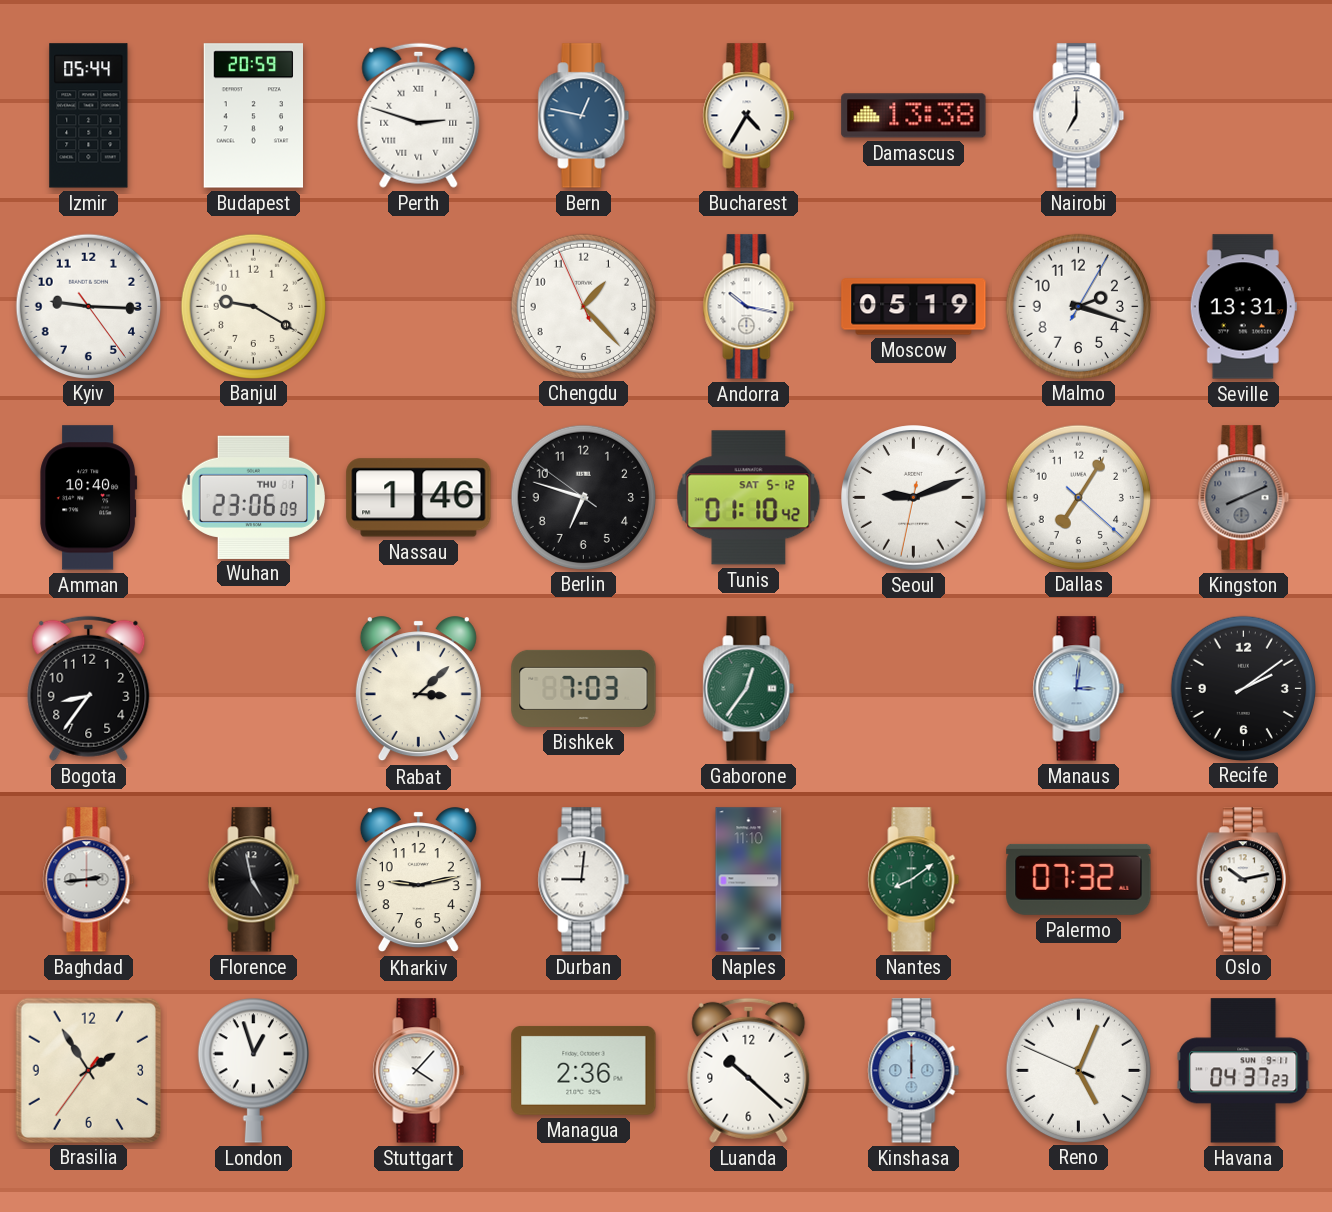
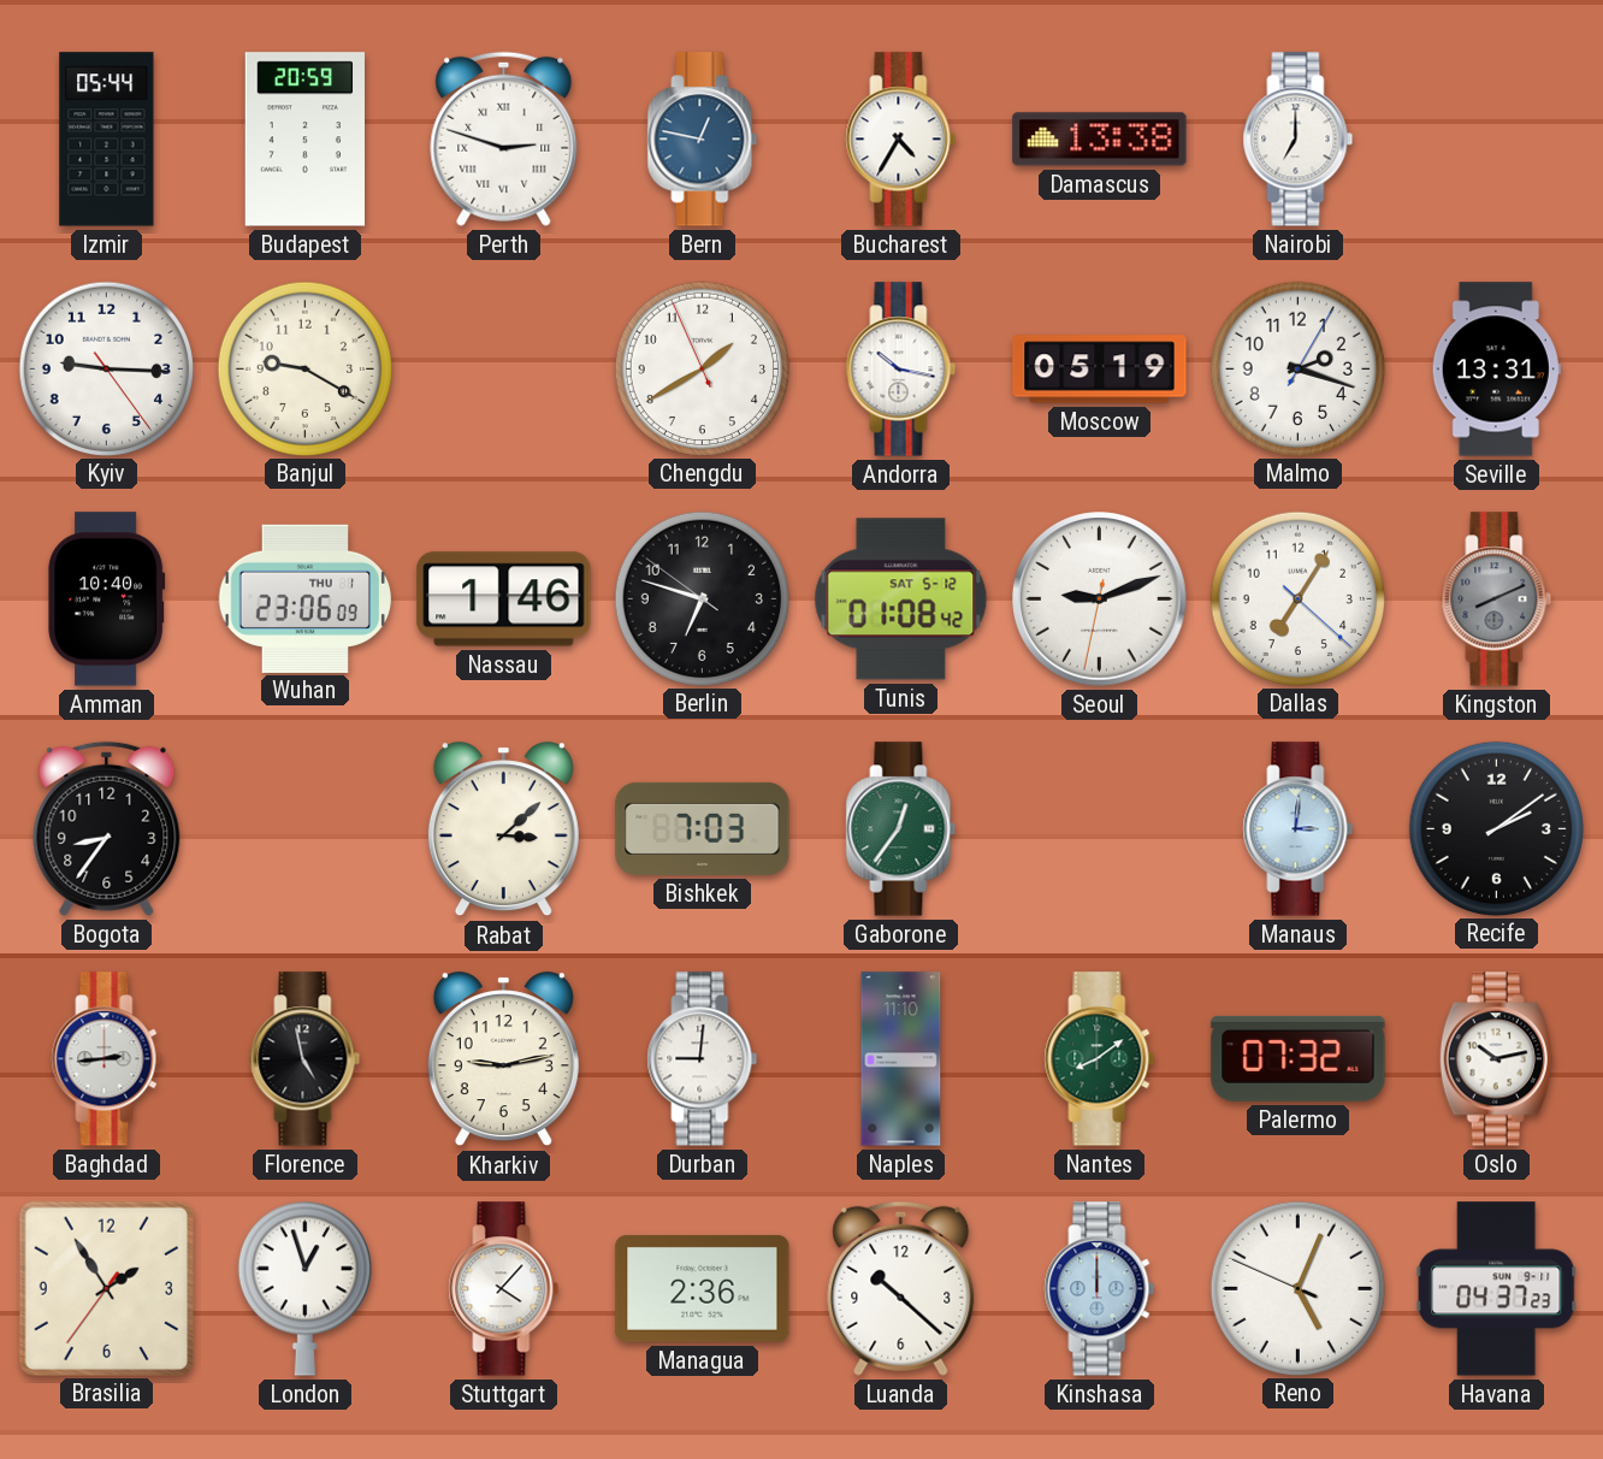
Chengdu: 1:22 -> 1:39 (702, 368)
Tunis: 01:10 -> 01:08 (901, 599)
